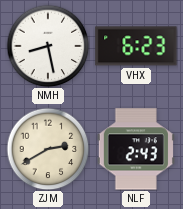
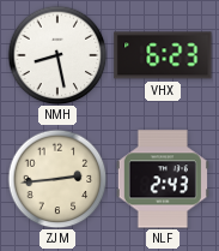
ZJM: 2:40 -> 2:44 (57, 179)
